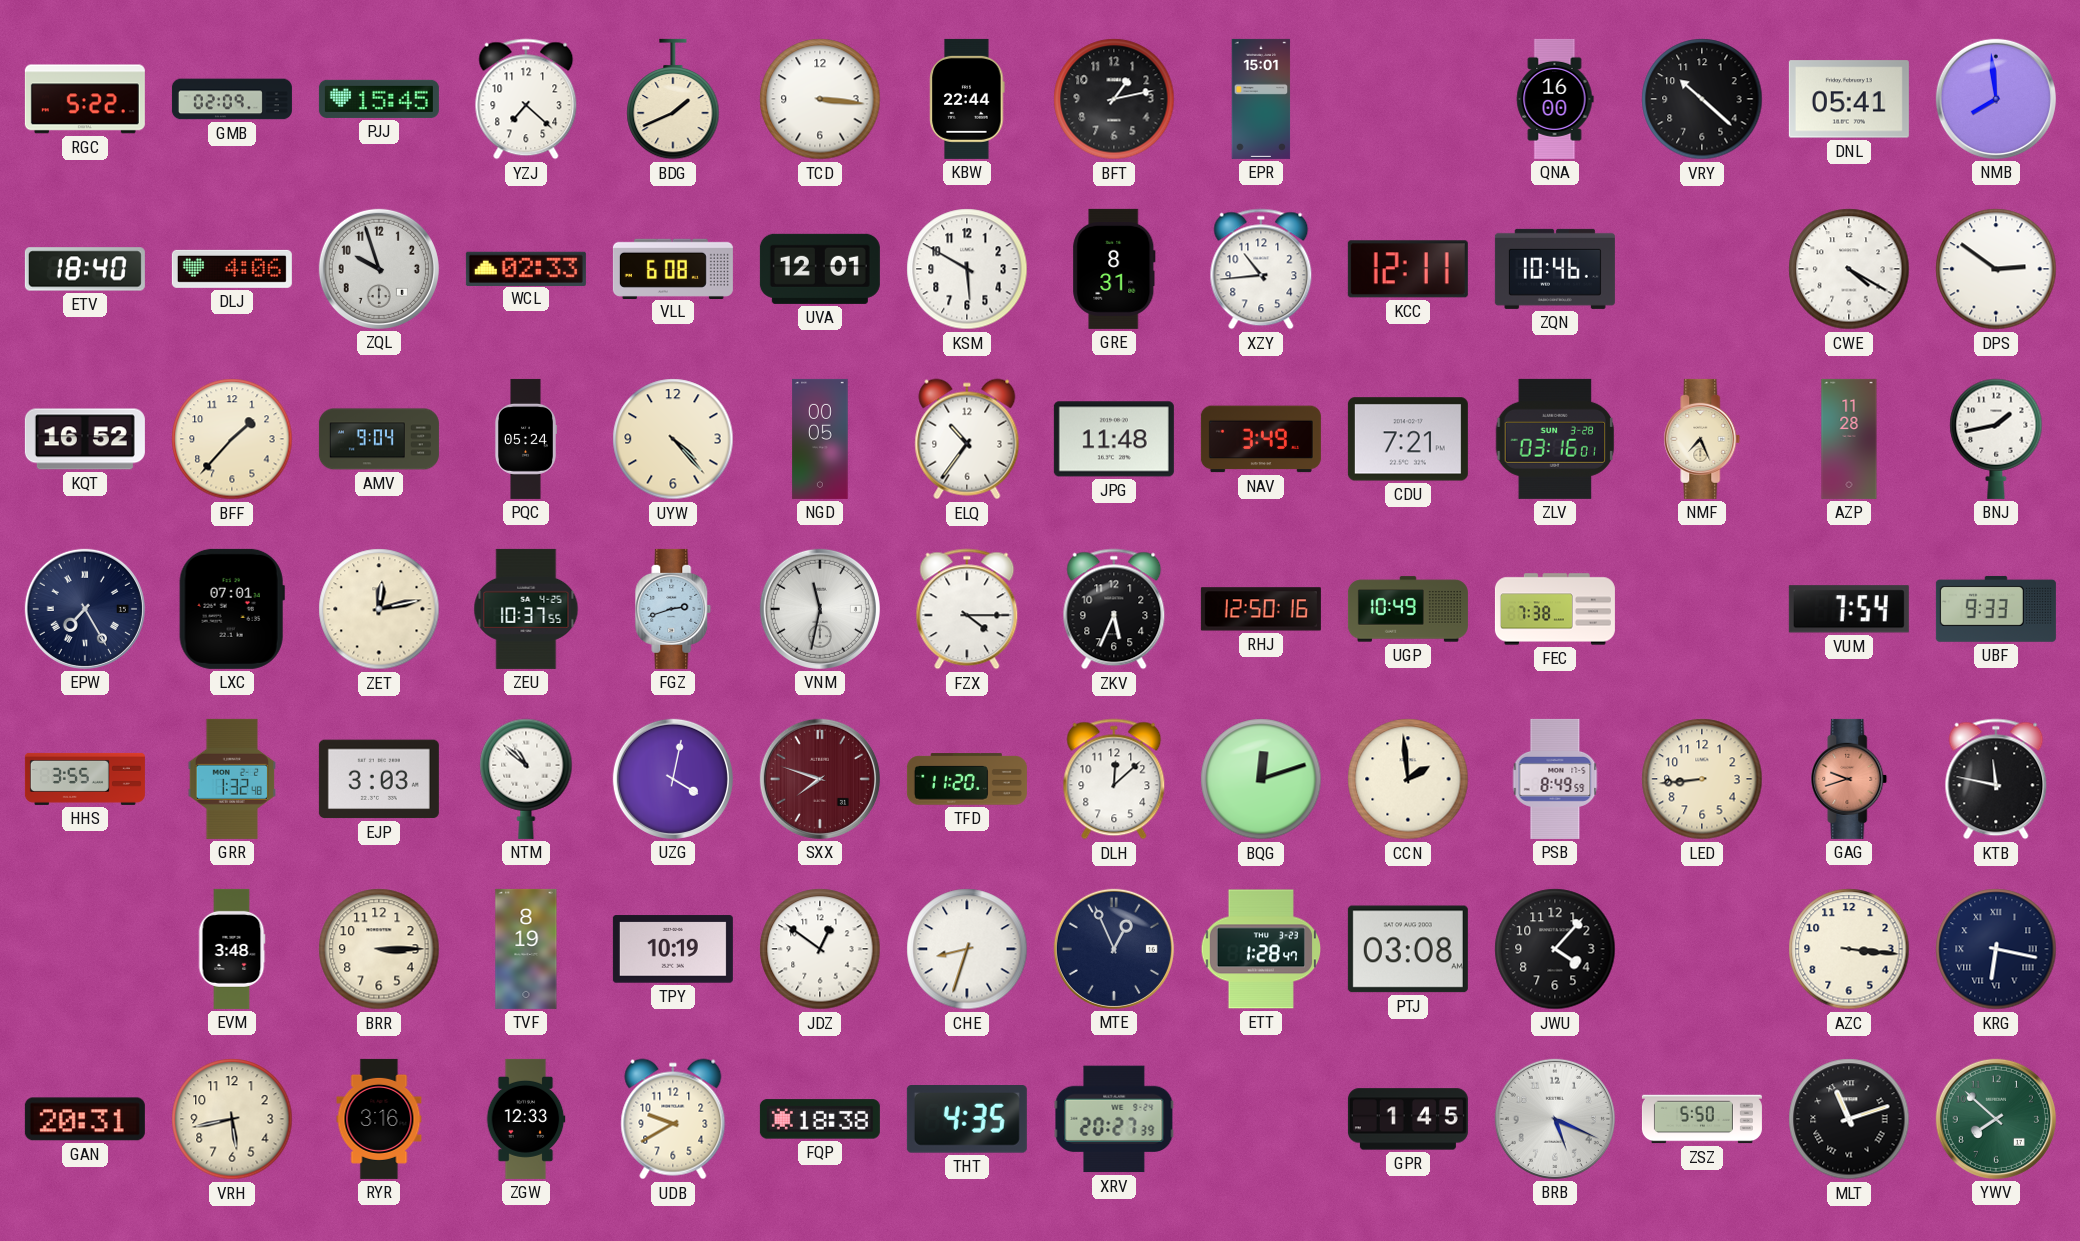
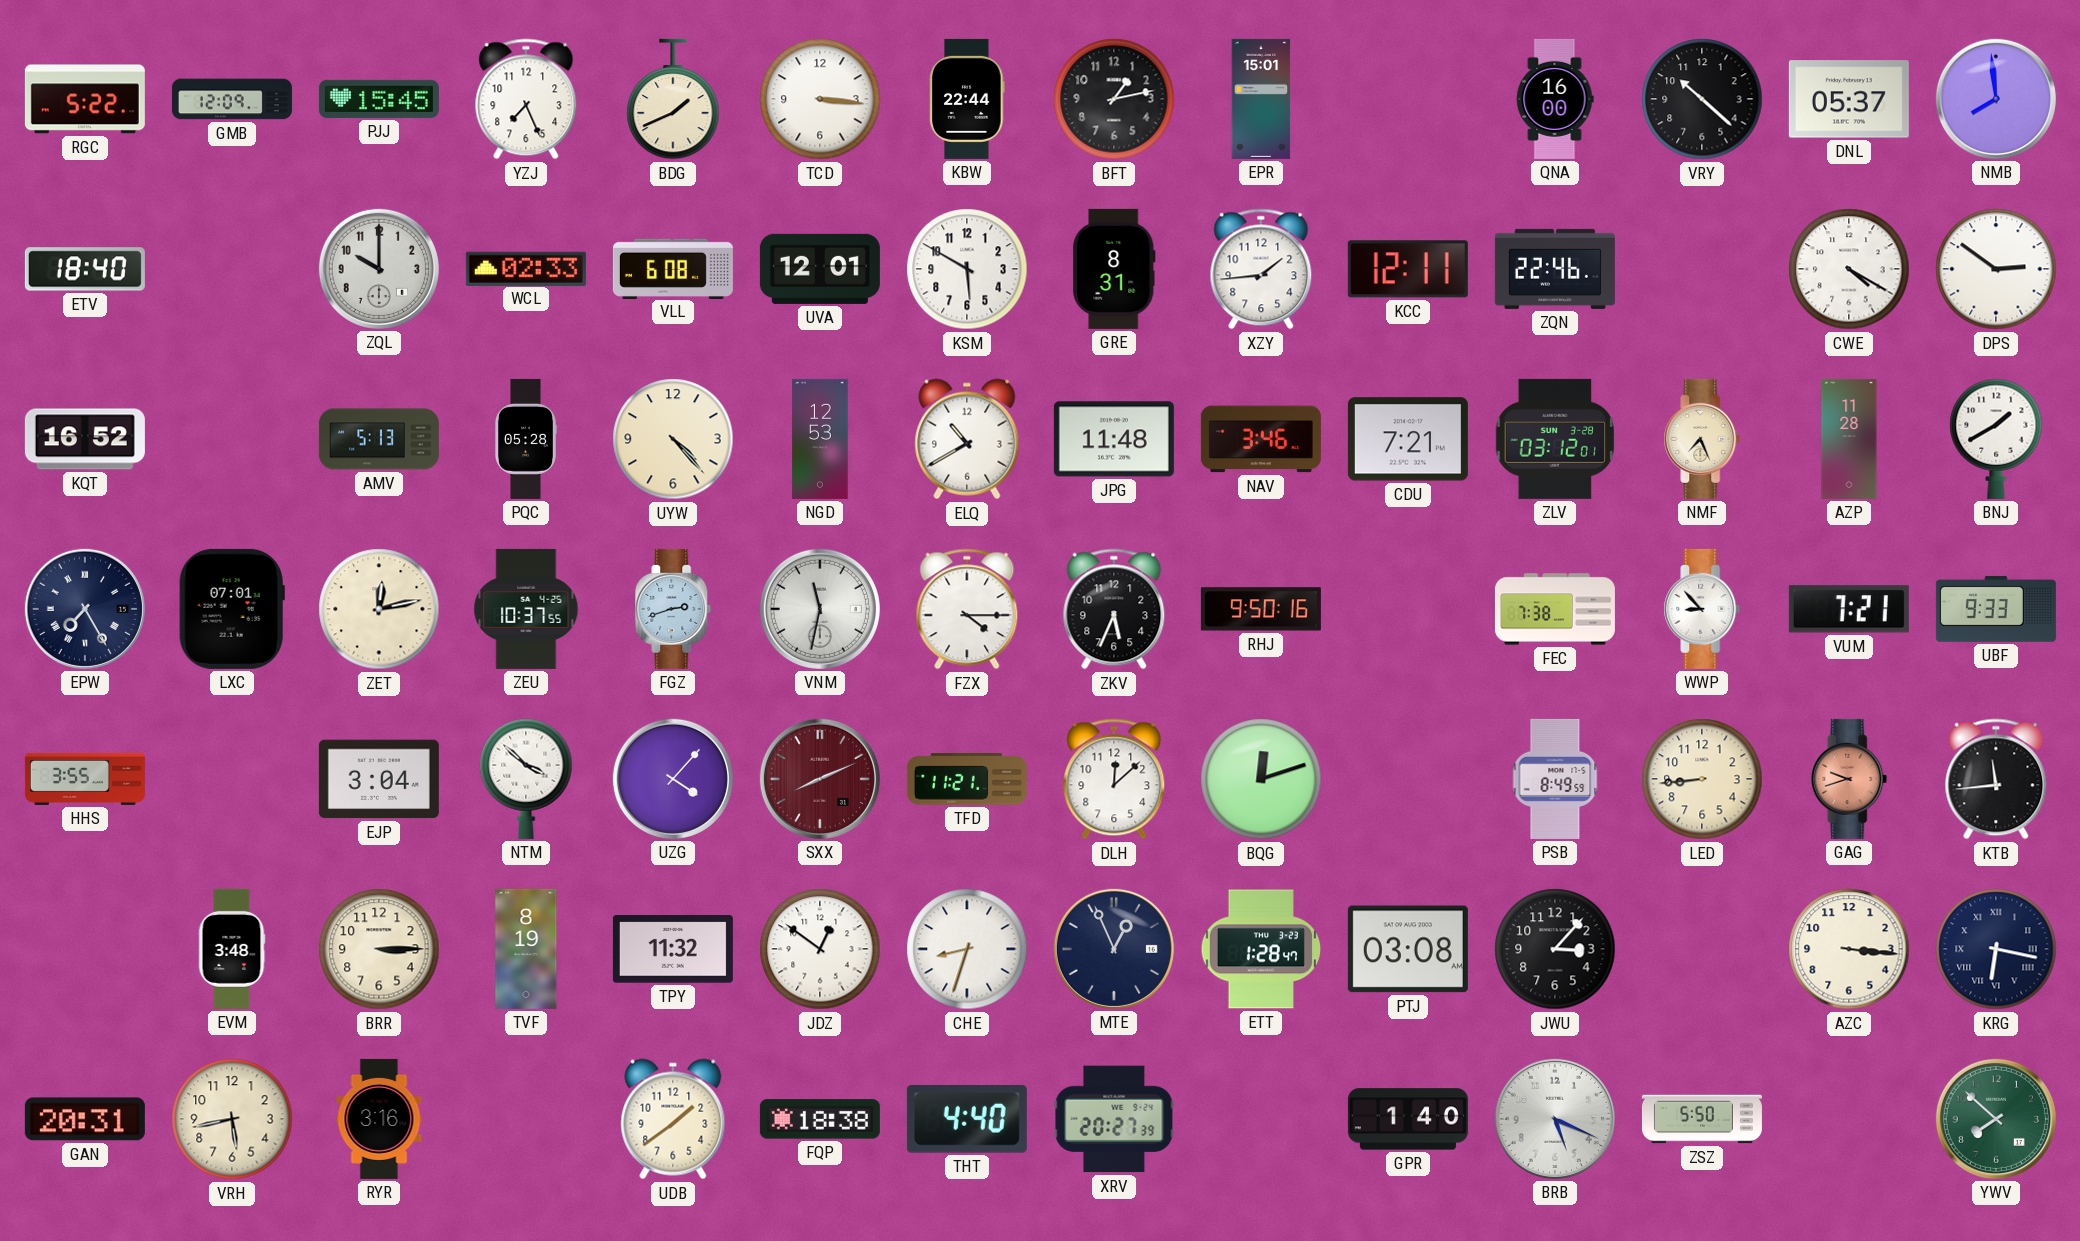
GMB: 02:09 -> 12:09 (232, 99)
YZJ: 7:22 -> 7:26 (526, 99)
DNL: 05:41 -> 05:37 (1849, 99)
DLJ: 4:06 -> none (232, 269)
ZQL: 9:57 -> 10:00 (379, 269)
XZY: 10:44 -> 1:44 (1261, 269)
ZQN: 10:46 -> 22:46 (1555, 269)
BFF: 1:37 -> none (232, 439)
AMV: 9:04 -> 5:13 (379, 439)
PQC: 05:24 -> 05:28 (526, 439)
NGD: 00:05 -> 12:53 (820, 439)
ELQ: 10:36 -> 10:40 (967, 439)
NAV: 3:49 -> 3:46 (1261, 439)
ZLV: 03:16 -> 03:12 (1555, 439)
BNJ: 1:43 -> 1:40 (1996, 439)
RHJ: 12:50 -> 9:50 (1261, 609)
UGP: 10:49 -> none (1408, 609)
WWP: none -> 8:53 (1702, 609)
VUM: 7:54 -> 7:21 (1849, 609)
GRR: 1:32 -> none (231, 779)
EJP: 3:03 -> 3:04 (379, 779)
NTM: 10:52 -> 3:52 (526, 779)
UZG: 4:02 -> 4:07 (673, 779)
SXX: 7:48 -> 8:11 (820, 779)
TFD: 11:20 -> 11:21 (967, 779)
CCN: 1:59 -> none (1408, 779)
KTB: 11:47 -> 11:44 (1996, 779)
TPY: 10:19 -> 11:32 (673, 949)
JWU: 4:07 -> 3:07 (1555, 949)
ZGW: 12:33 -> none (526, 1119)
UDB: 9:40 -> 1:39 (673, 1119)
THT: 4:35 -> 4:40 (967, 1120)
GPR: 1:45 -> 1:40 (1408, 1119)
MLT: 11:12 -> none (1849, 1119)
